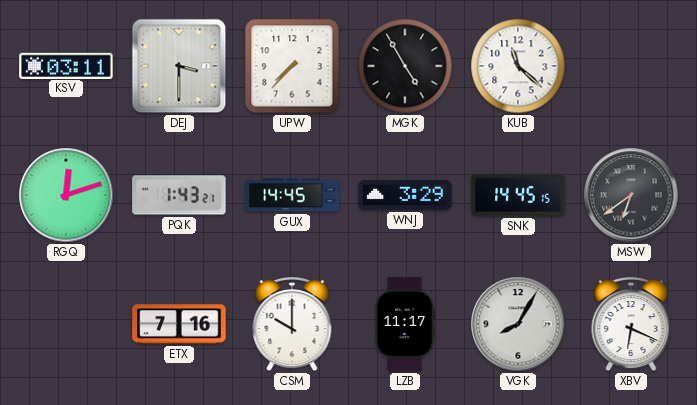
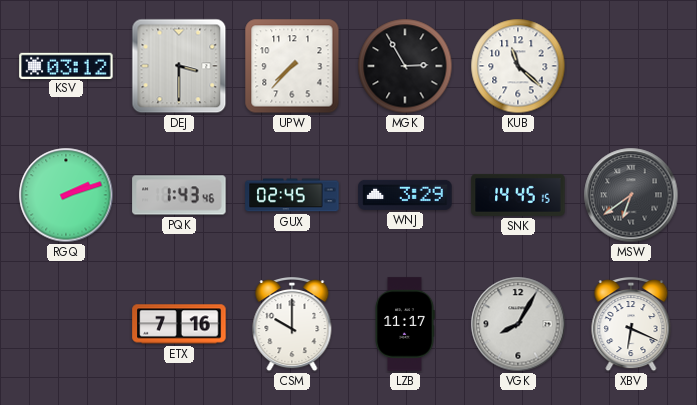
KSV: 03:11 -> 03:12 (66, 65)
MGK: 4:55 -> 2:55 (405, 66)
RGQ: 12:12 -> 2:12 (66, 195)
PQK: 1:43:21 -> 1:43:46 (179, 195)
GUX: 14:45 -> 02:45 (292, 195)
